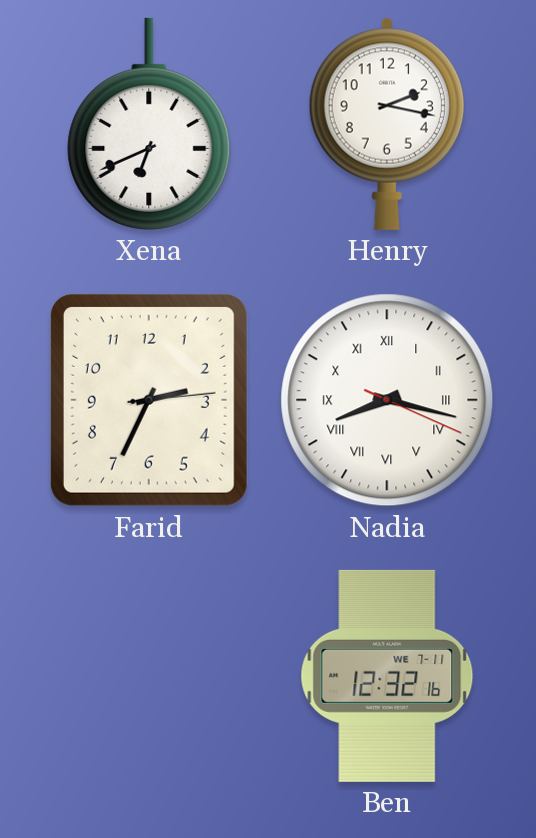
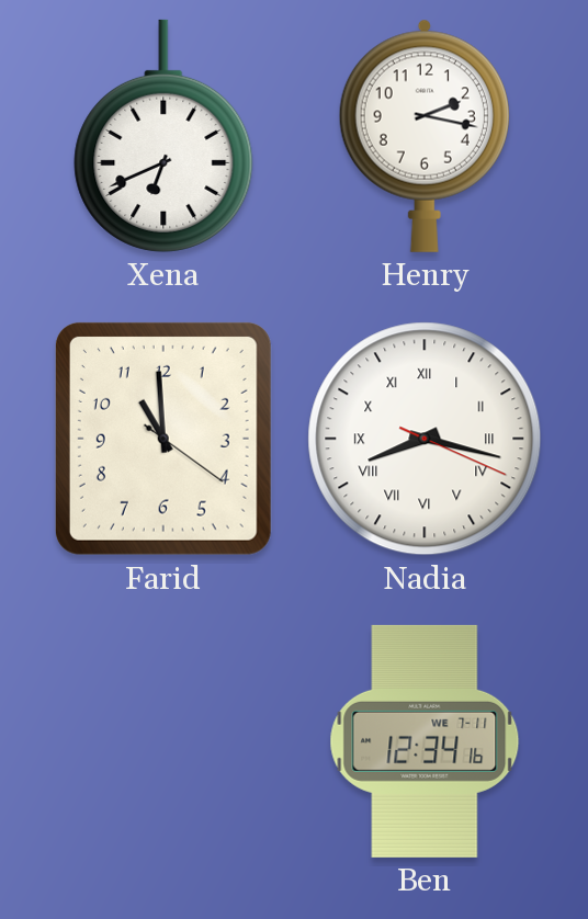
Farid: 2:34 -> 10:59 (163, 439)
Ben: 12:32 -> 12:34 (425, 741)
